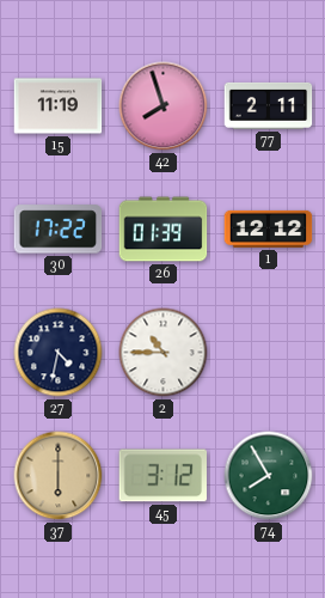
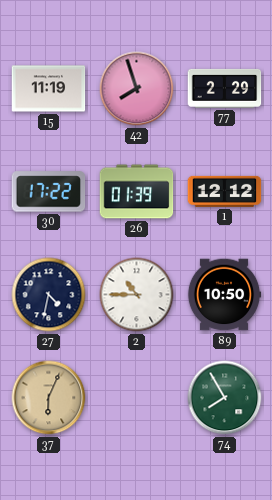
77: 2:11 -> 2:29 (225, 88)
89: none -> 10:50 (224, 295)
37: 6:00 -> 6:04 (49, 398)
45: 3:12 -> none (164, 476)
